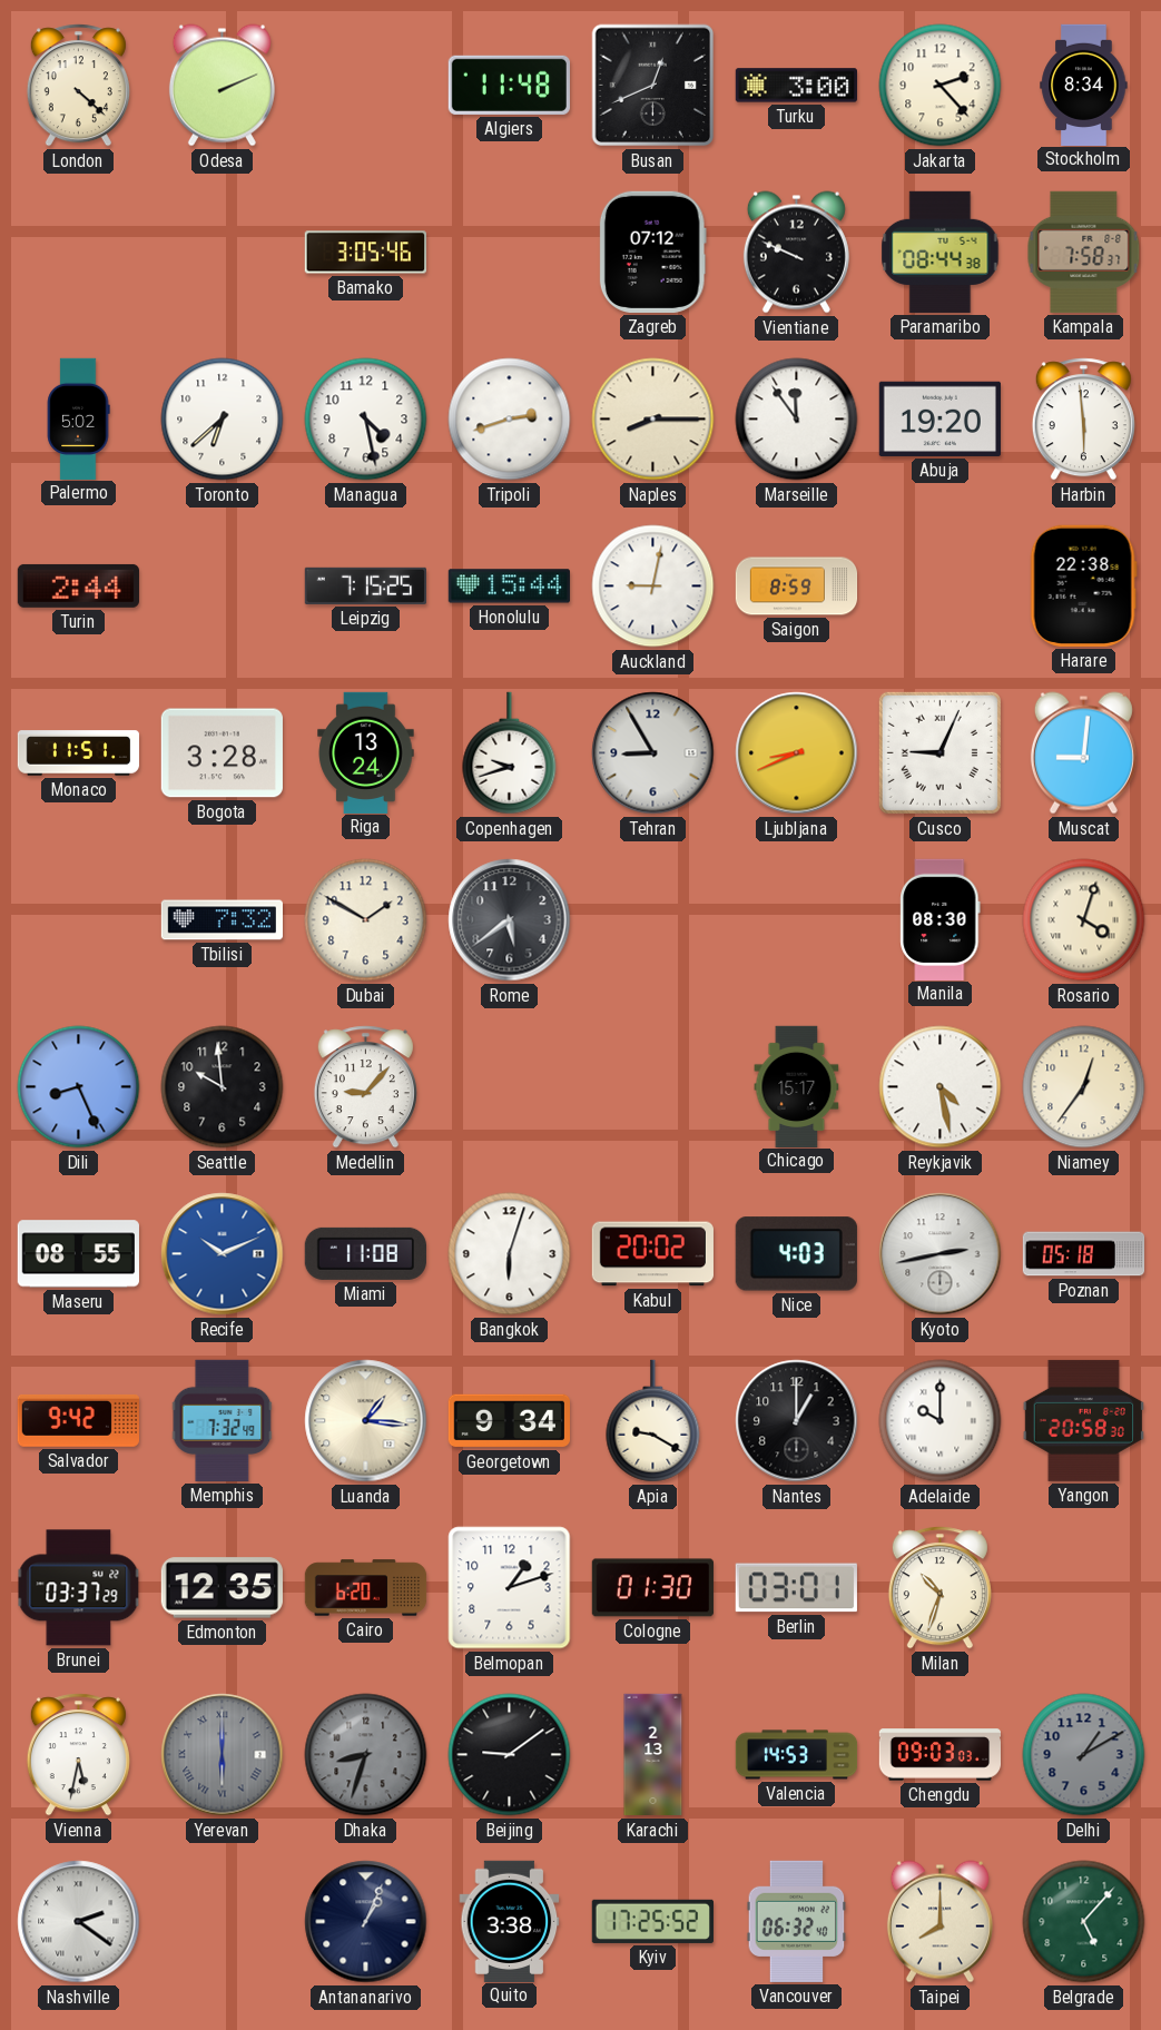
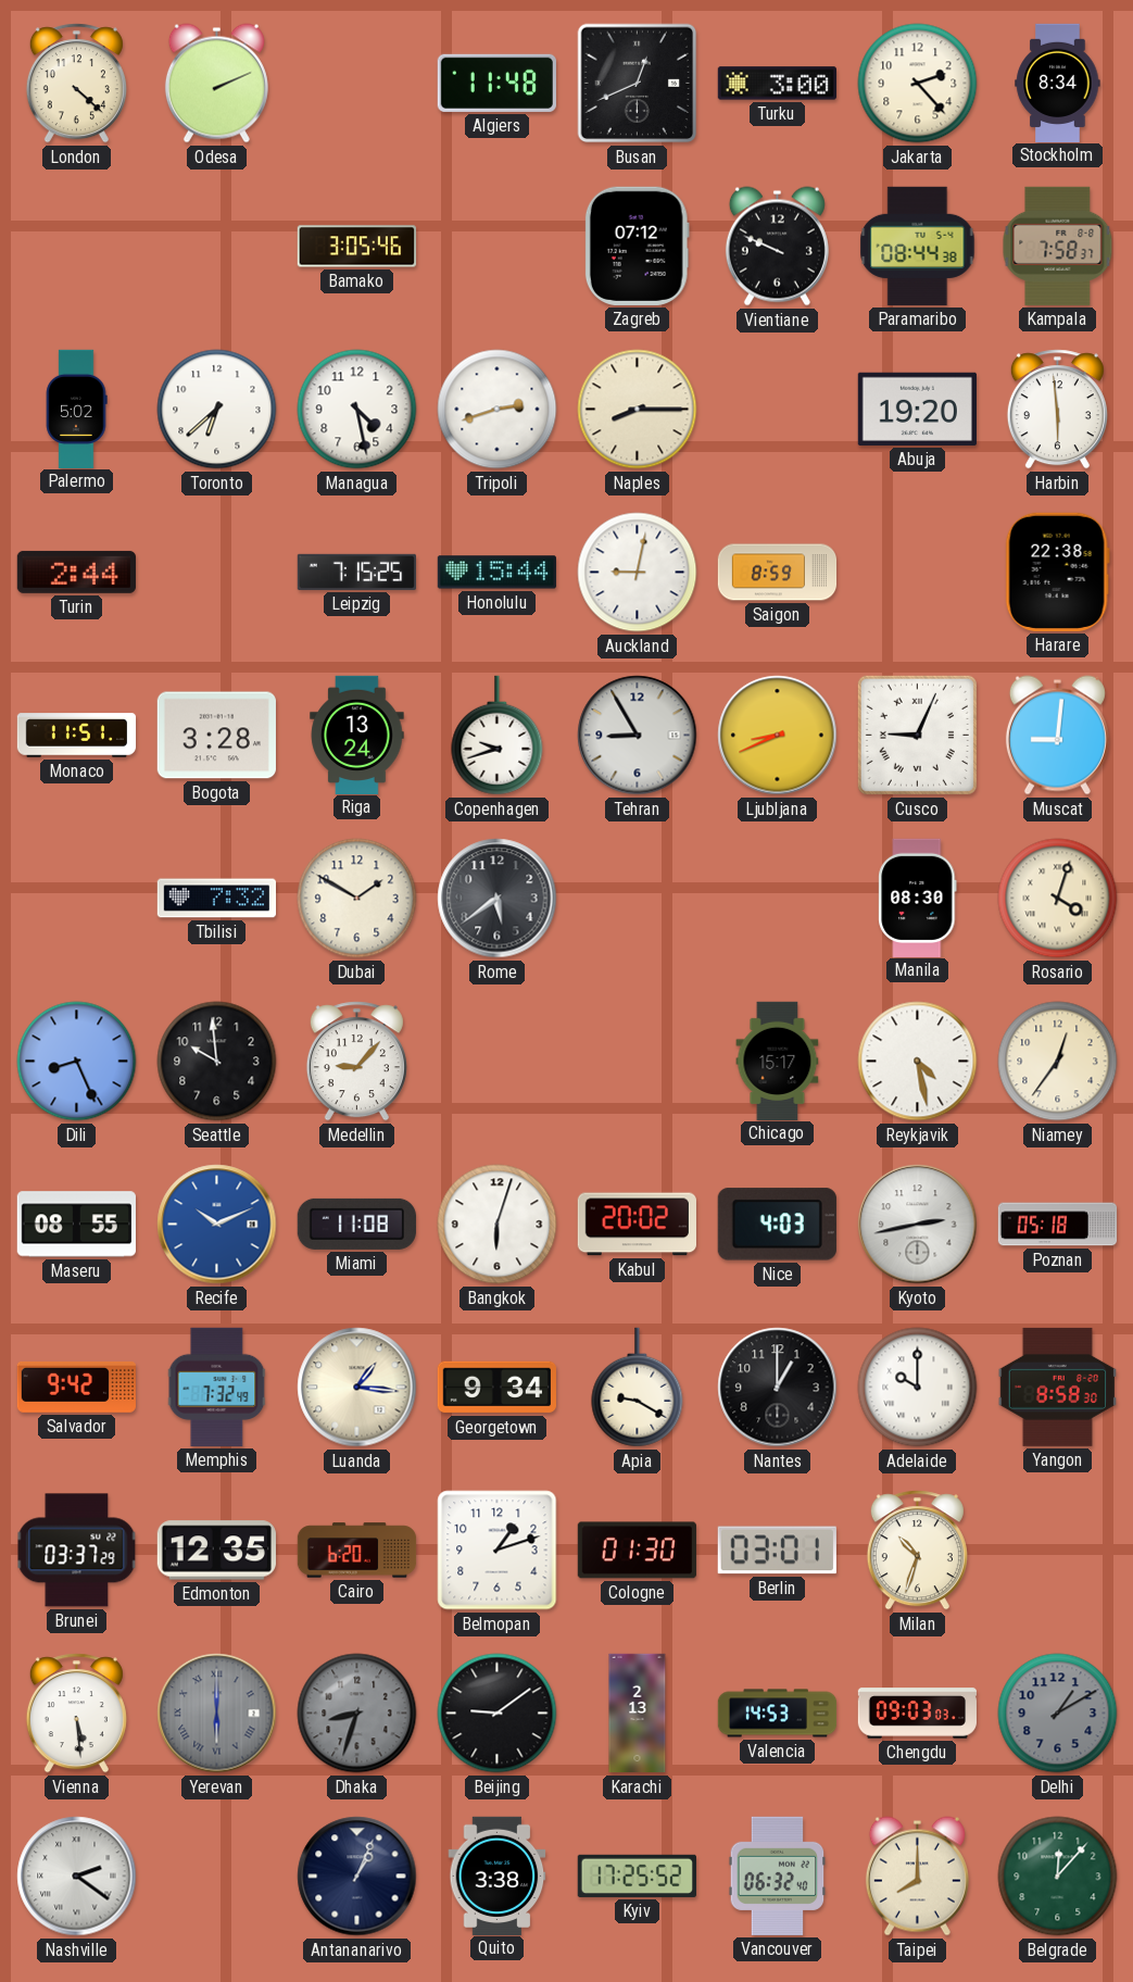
Marseille: 11:54 -> none (797, 420)
Yangon: 20:58 -> 8:58 (1057, 1387)
Vienna: 5:32 -> 5:29 (76, 1714)
Belgrade: 5:07 -> 12:07 (1058, 1877)
